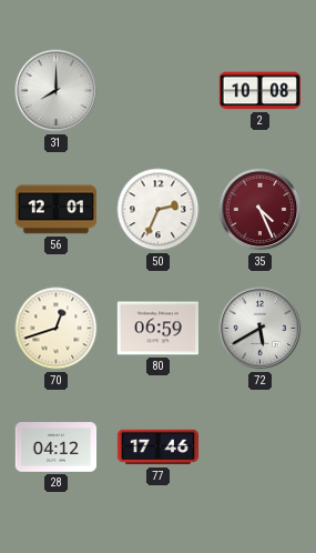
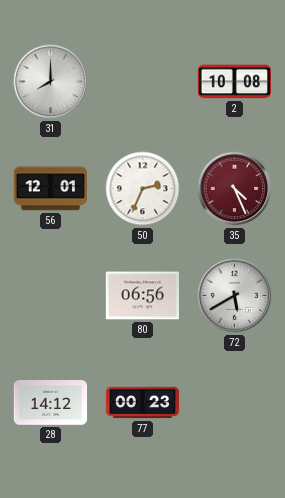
70: 12:42 -> none (57, 329)
80: 06:59 -> 06:56 (142, 296)
28: 04:12 -> 14:12 (51, 403)
77: 17:46 -> 00:23 (143, 403)
